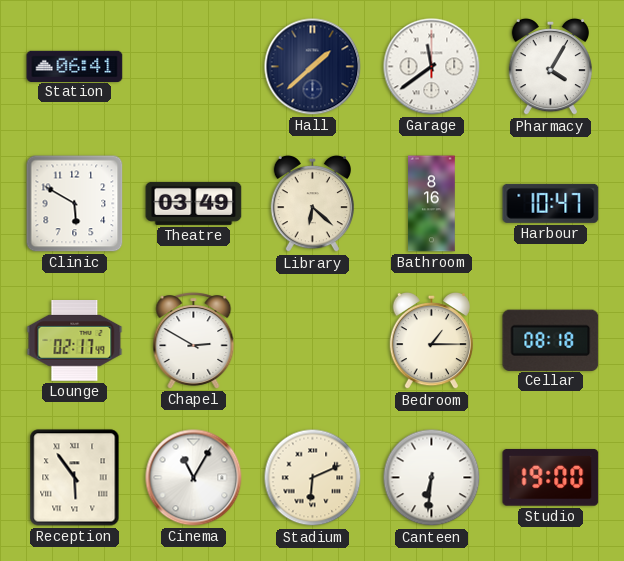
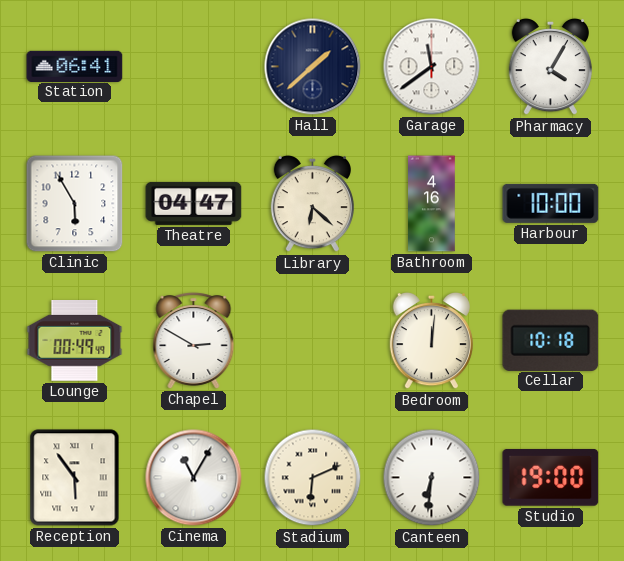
Clinic: 5:50 -> 5:55 (75, 204)
Theatre: 03:49 -> 04:47 (194, 203)
Bathroom: 8:16 -> 4:16 (432, 204)
Harbour: 10:47 -> 10:00 (551, 203)
Lounge: 02:17 -> 00:49 (75, 341)
Bedroom: 1:15 -> 12:01 (431, 341)
Cellar: 08:18 -> 10:18 (551, 340)
